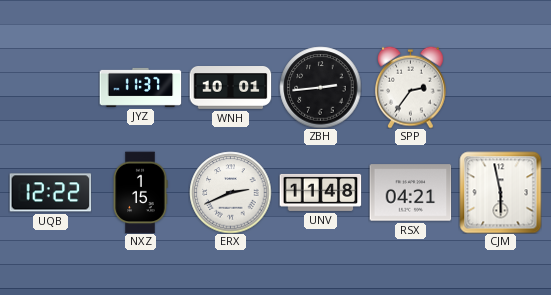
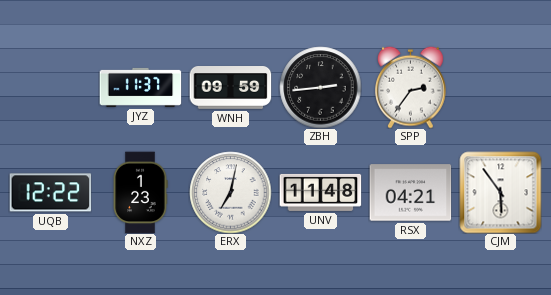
WNH: 10:01 -> 09:59 (230, 88)
NXZ: 1:15 -> 1:23 (140, 192)
ERX: 2:41 -> 7:02 (230, 192)
CJM: 5:58 -> 5:54 (500, 192)
